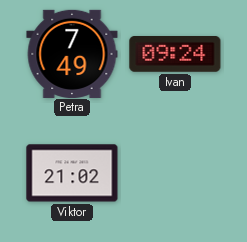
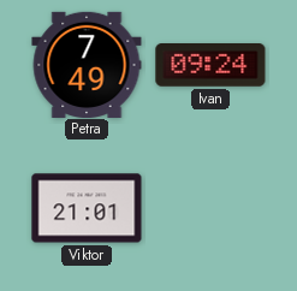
Viktor: 21:02 -> 21:01 (87, 208)
